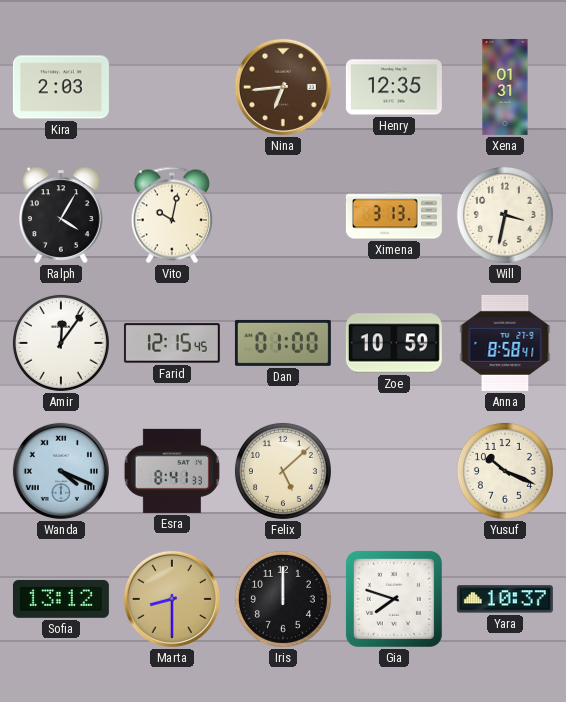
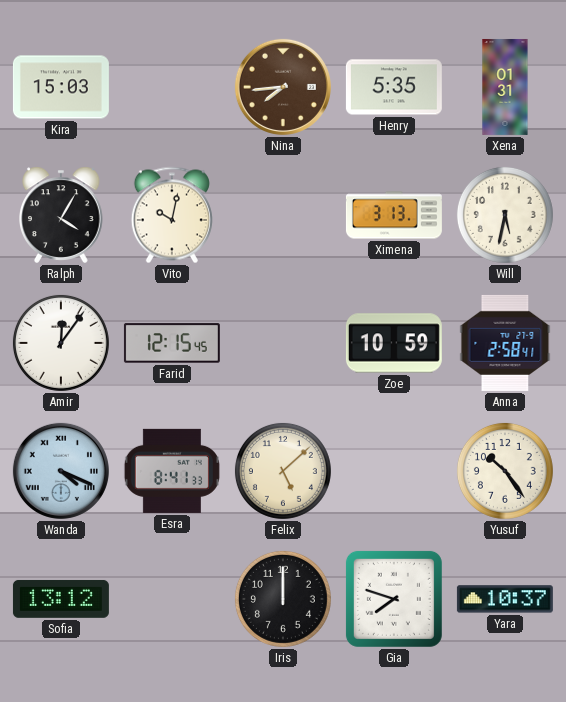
Kira: 2:03 -> 15:03 (61, 87)
Nina: 6:44 -> 7:44 (283, 87)
Henry: 12:35 -> 5:35 (394, 87)
Will: 3:32 -> 5:32 (505, 215)
Dan: 01:00 -> none (283, 343)
Anna: 8:58 -> 2:58 (505, 343)
Yusuf: 10:19 -> 10:24 (505, 471)
Marta: 8:30 -> none (172, 599)
